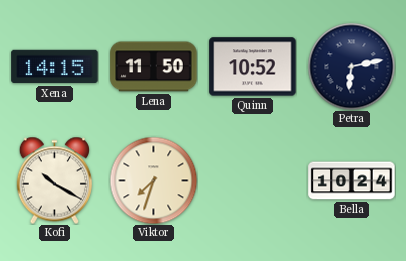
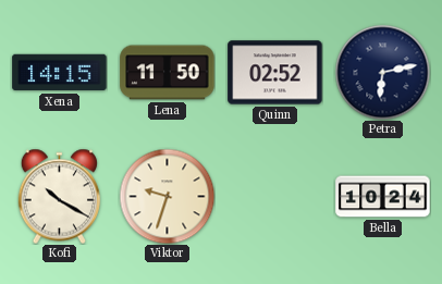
Quinn: 10:52 -> 02:52 (275, 73)
Viktor: 7:33 -> 9:33 (167, 196)
